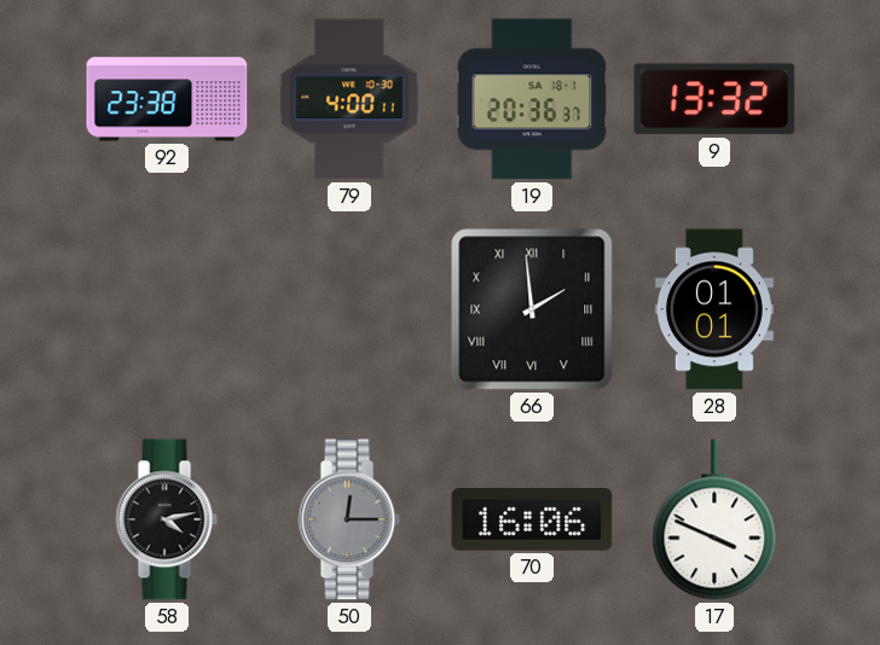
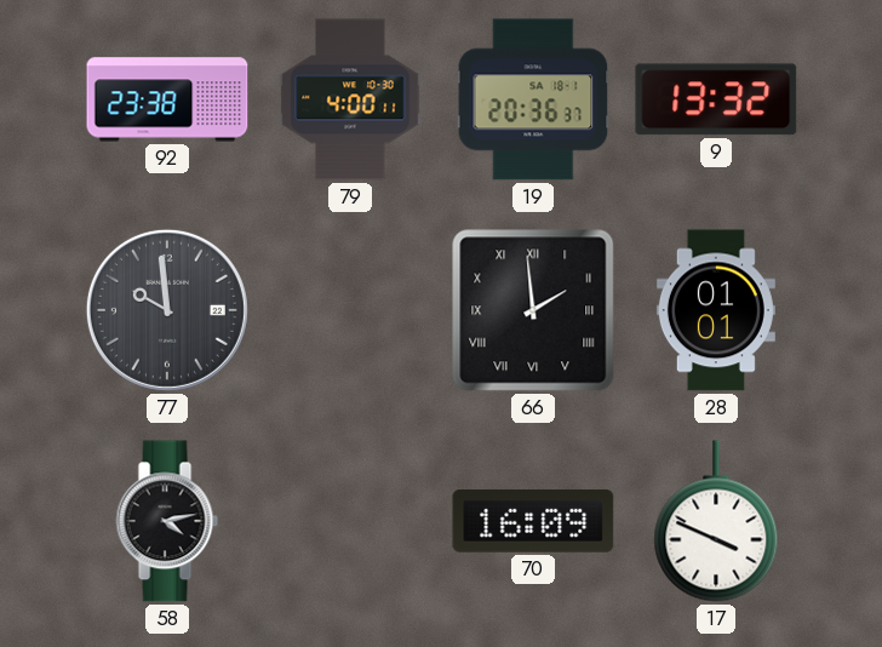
77: none -> 9:59 (167, 310)
50: 12:15 -> none (349, 519)
70: 16:06 -> 16:09 (533, 521)
